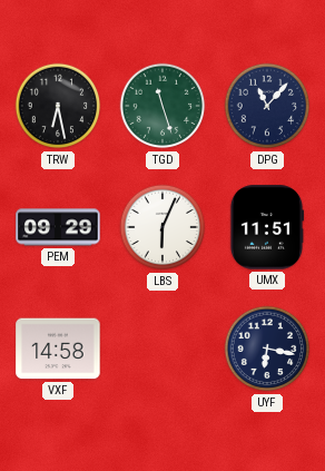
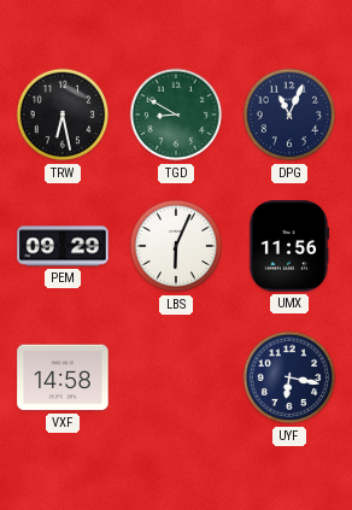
TGD: 11:27 -> 8:50 (176, 115)
DPG: 11:07 -> 11:04 (289, 115)
UMX: 11:51 -> 11:56 (289, 246)
